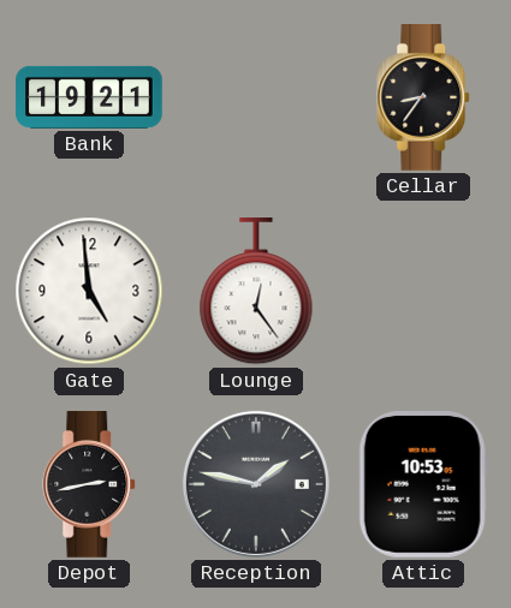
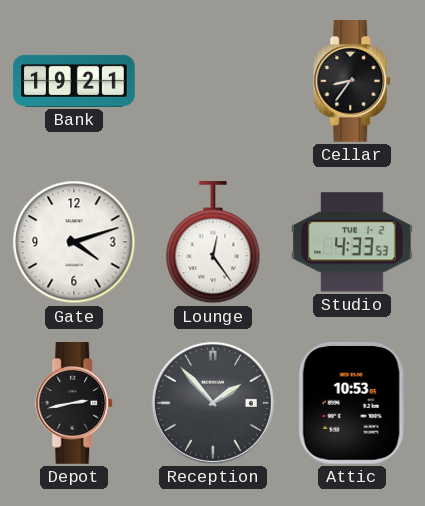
Gate: 4:59 -> 4:12 (74, 242)
Studio: none -> 4:33 (353, 242)
Reception: 1:47 -> 1:53 (213, 403)
